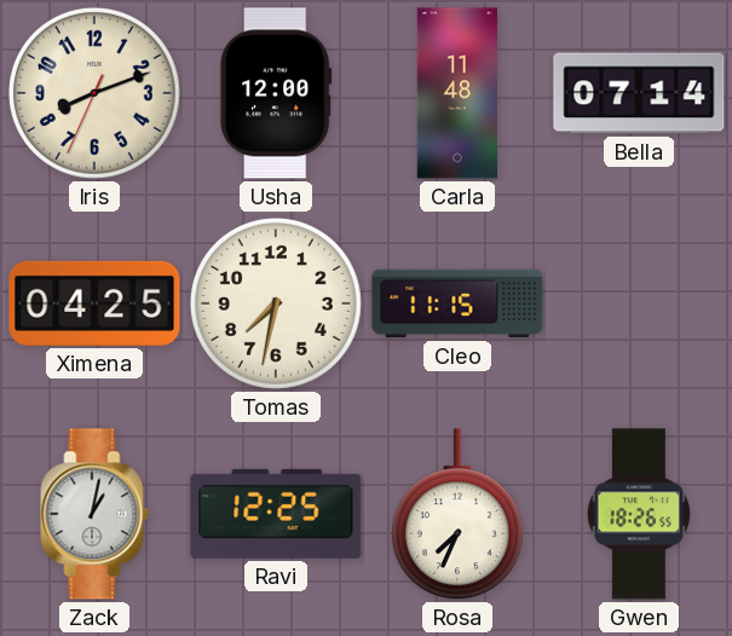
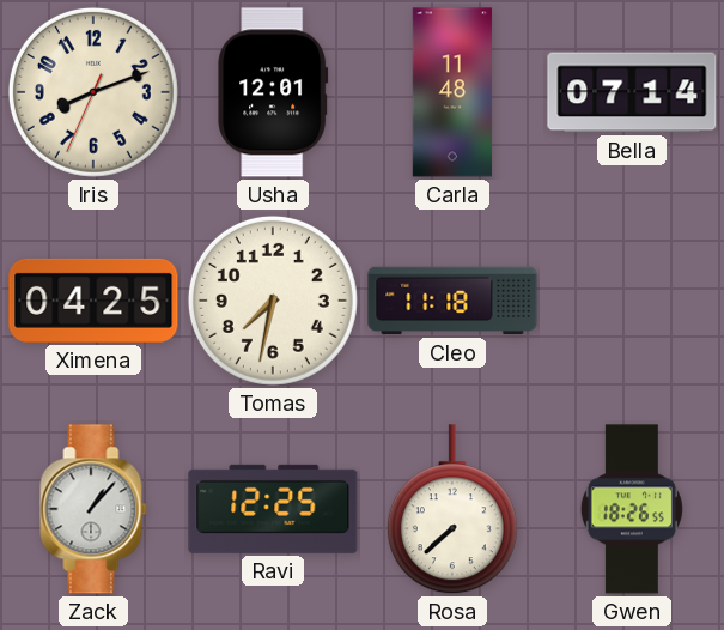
Usha: 12:00 -> 12:01 (273, 92)
Cleo: 11:15 -> 11:18 (452, 301)
Zack: 1:02 -> 1:07 (93, 509)
Rosa: 7:34 -> 7:38 (452, 510)
